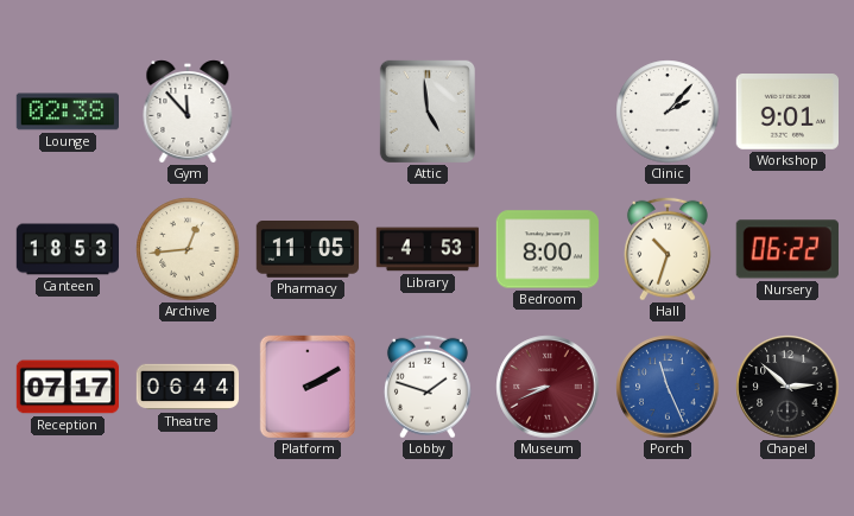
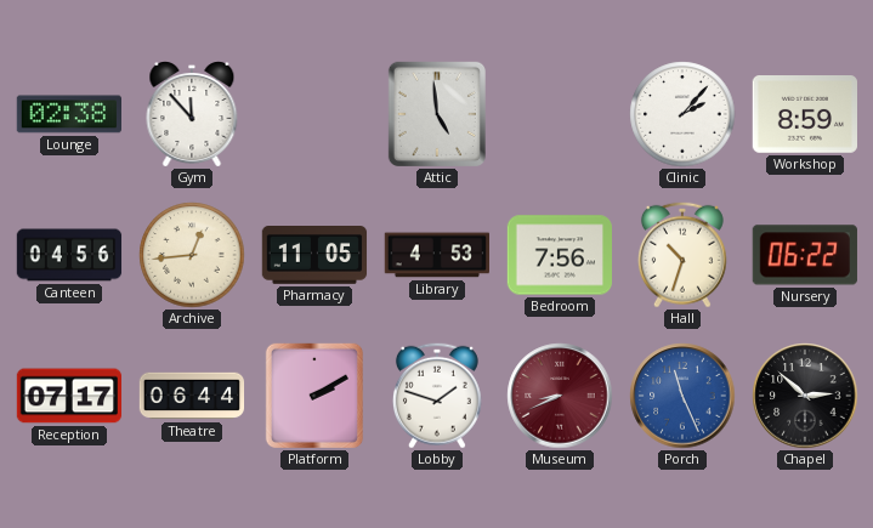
Workshop: 9:01 -> 8:59 (804, 115)
Canteen: 18:53 -> 04:56 (69, 255)
Bedroom: 8:00 -> 7:56 (559, 255)
